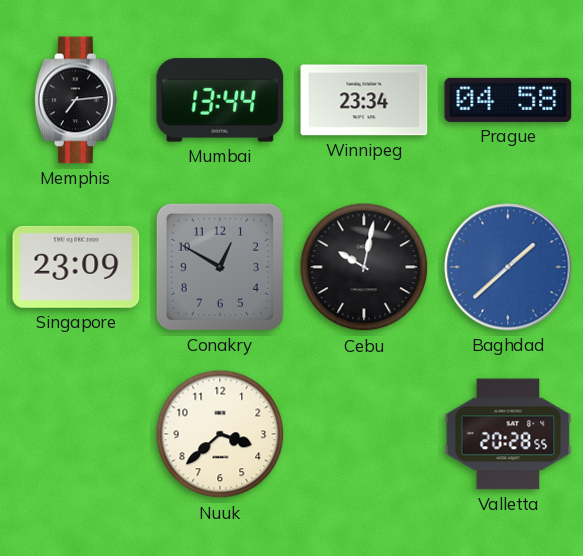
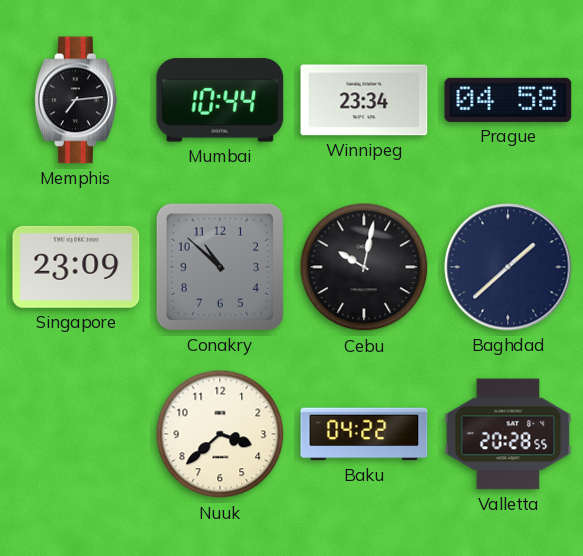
Mumbai: 13:44 -> 10:44 (220, 100)
Conakry: 12:50 -> 10:52 (220, 267)
Baghdad dial: blue -> navy (508, 267)
Baku: none -> 04:22 (364, 434)
